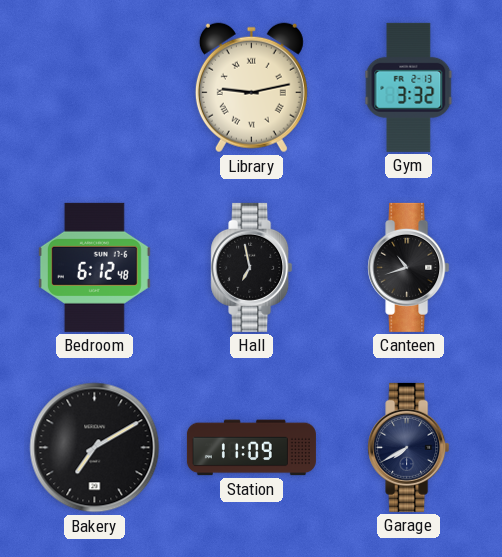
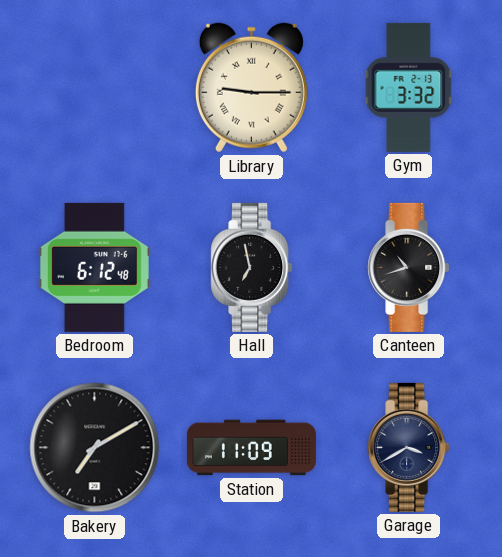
Library: 9:13 -> 9:15 (251, 88)
Garage: 7:40 -> 3:40 (409, 447)
